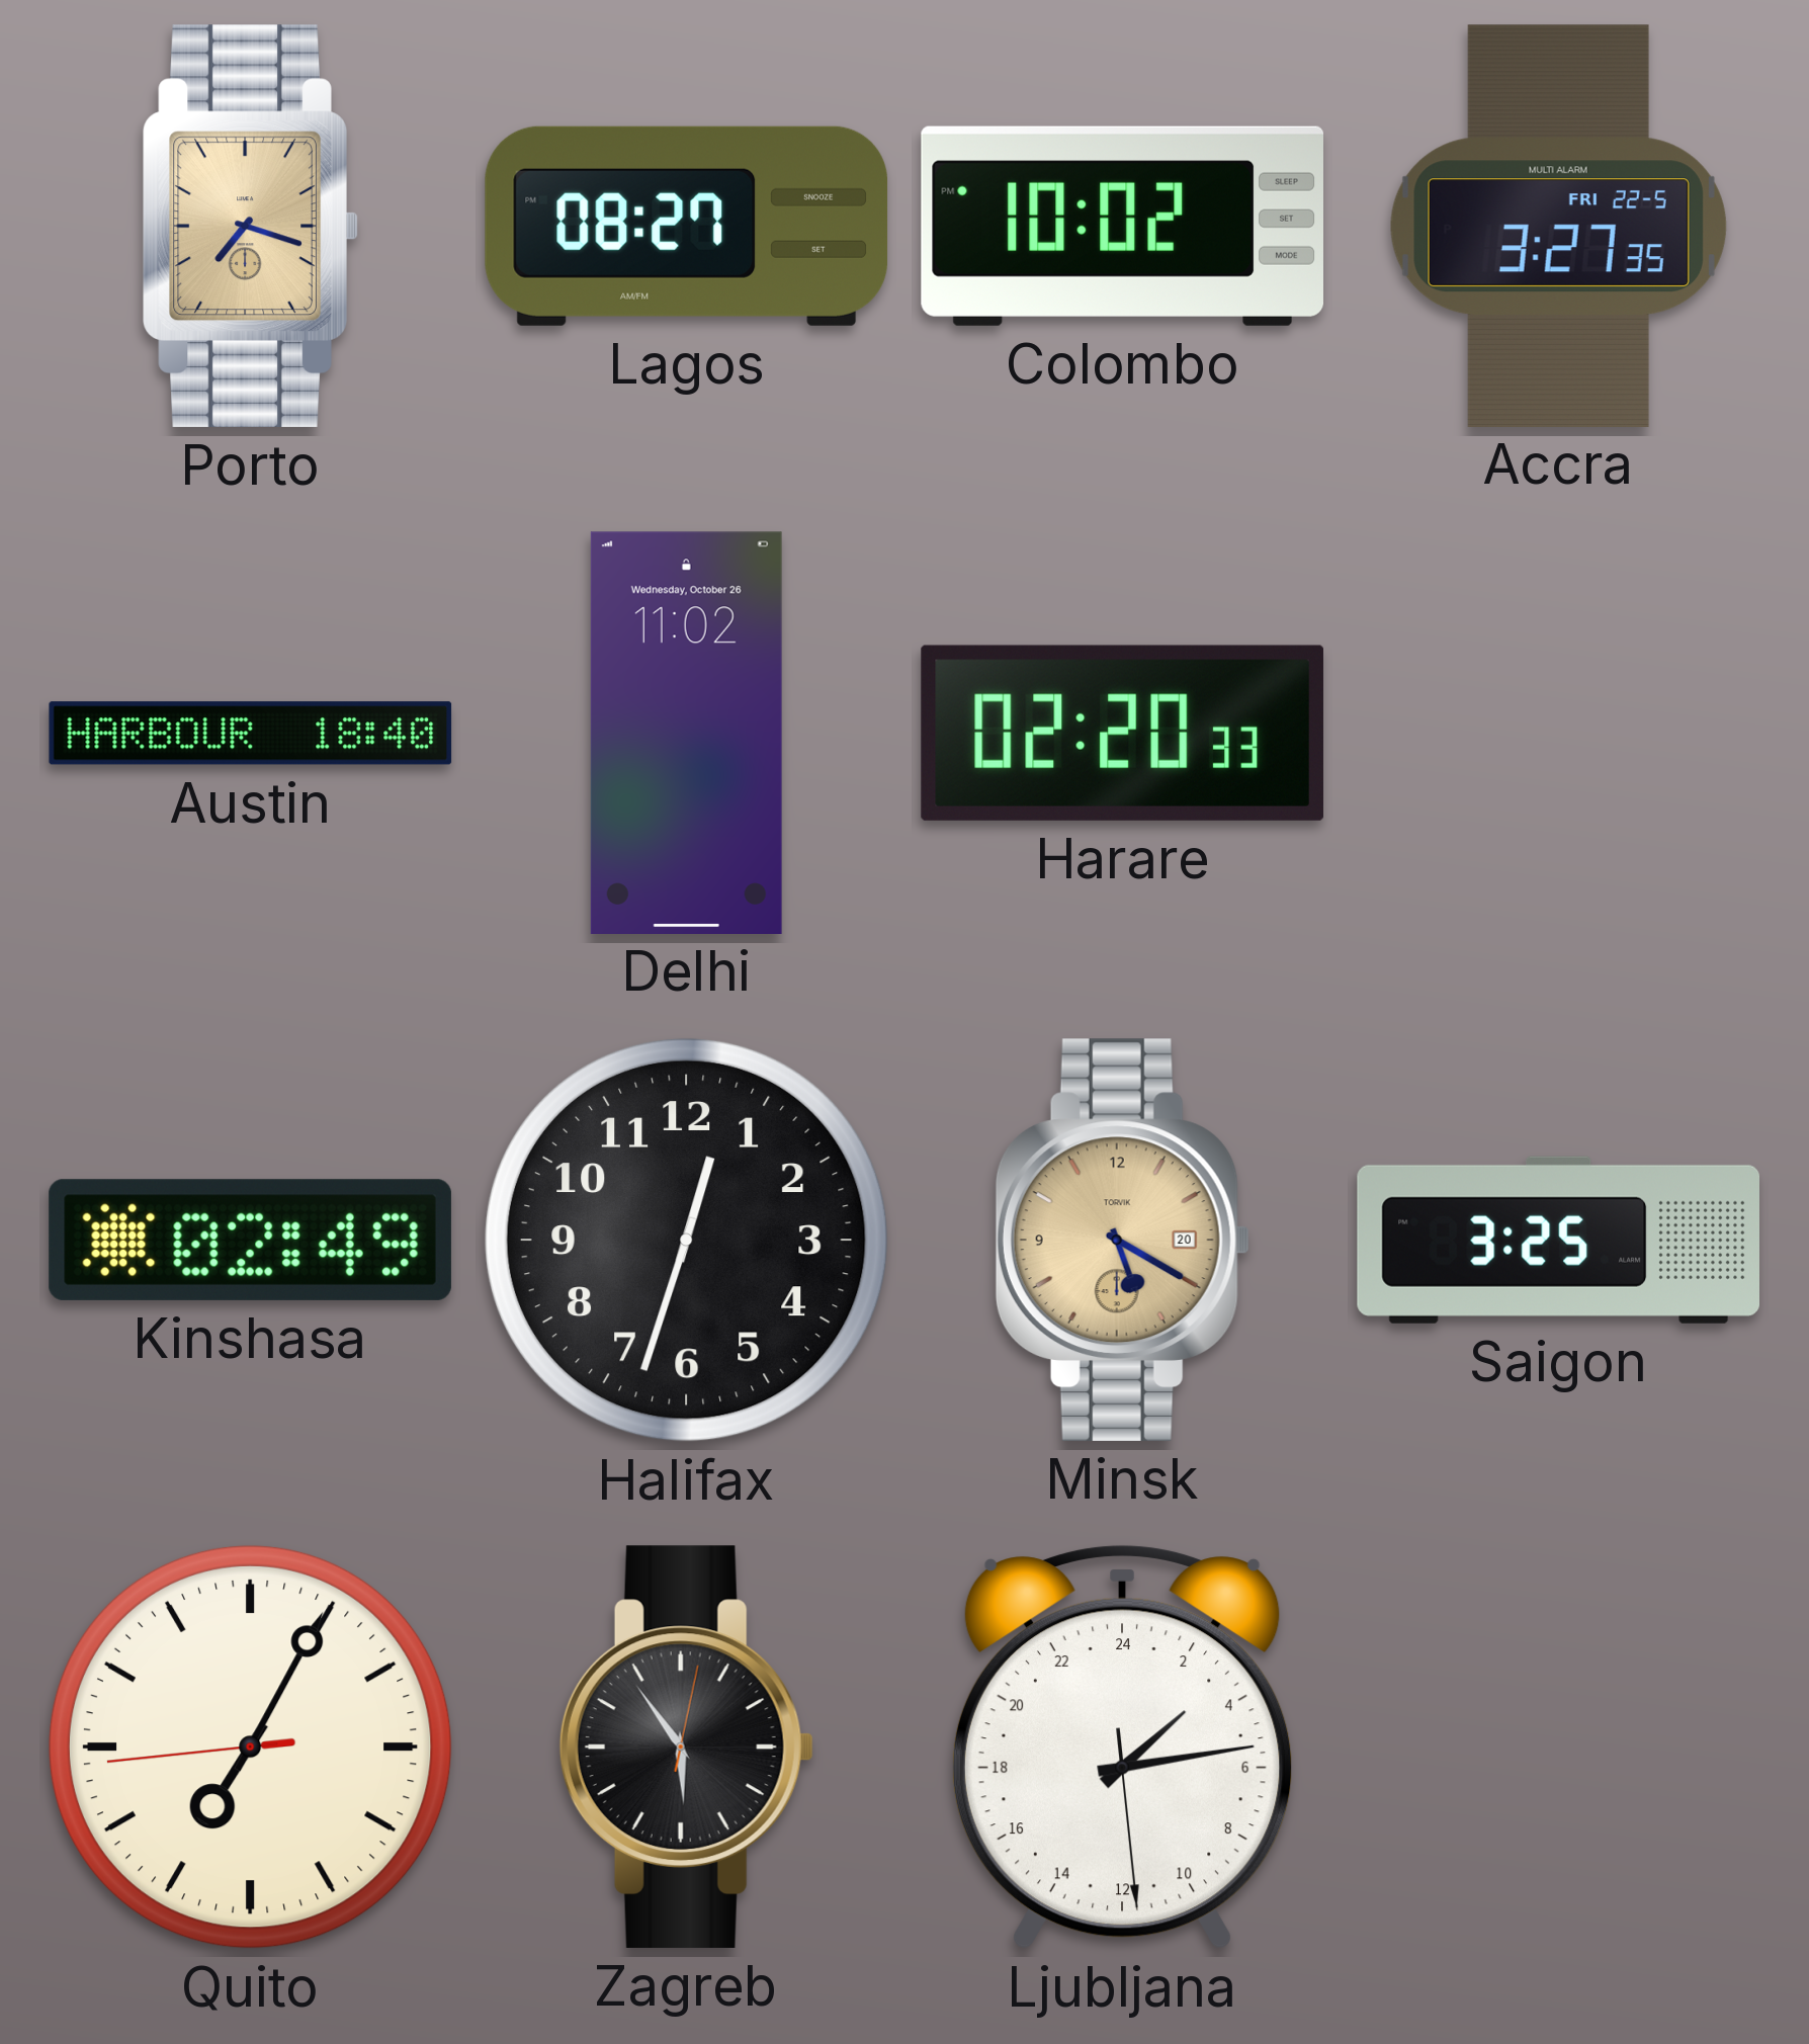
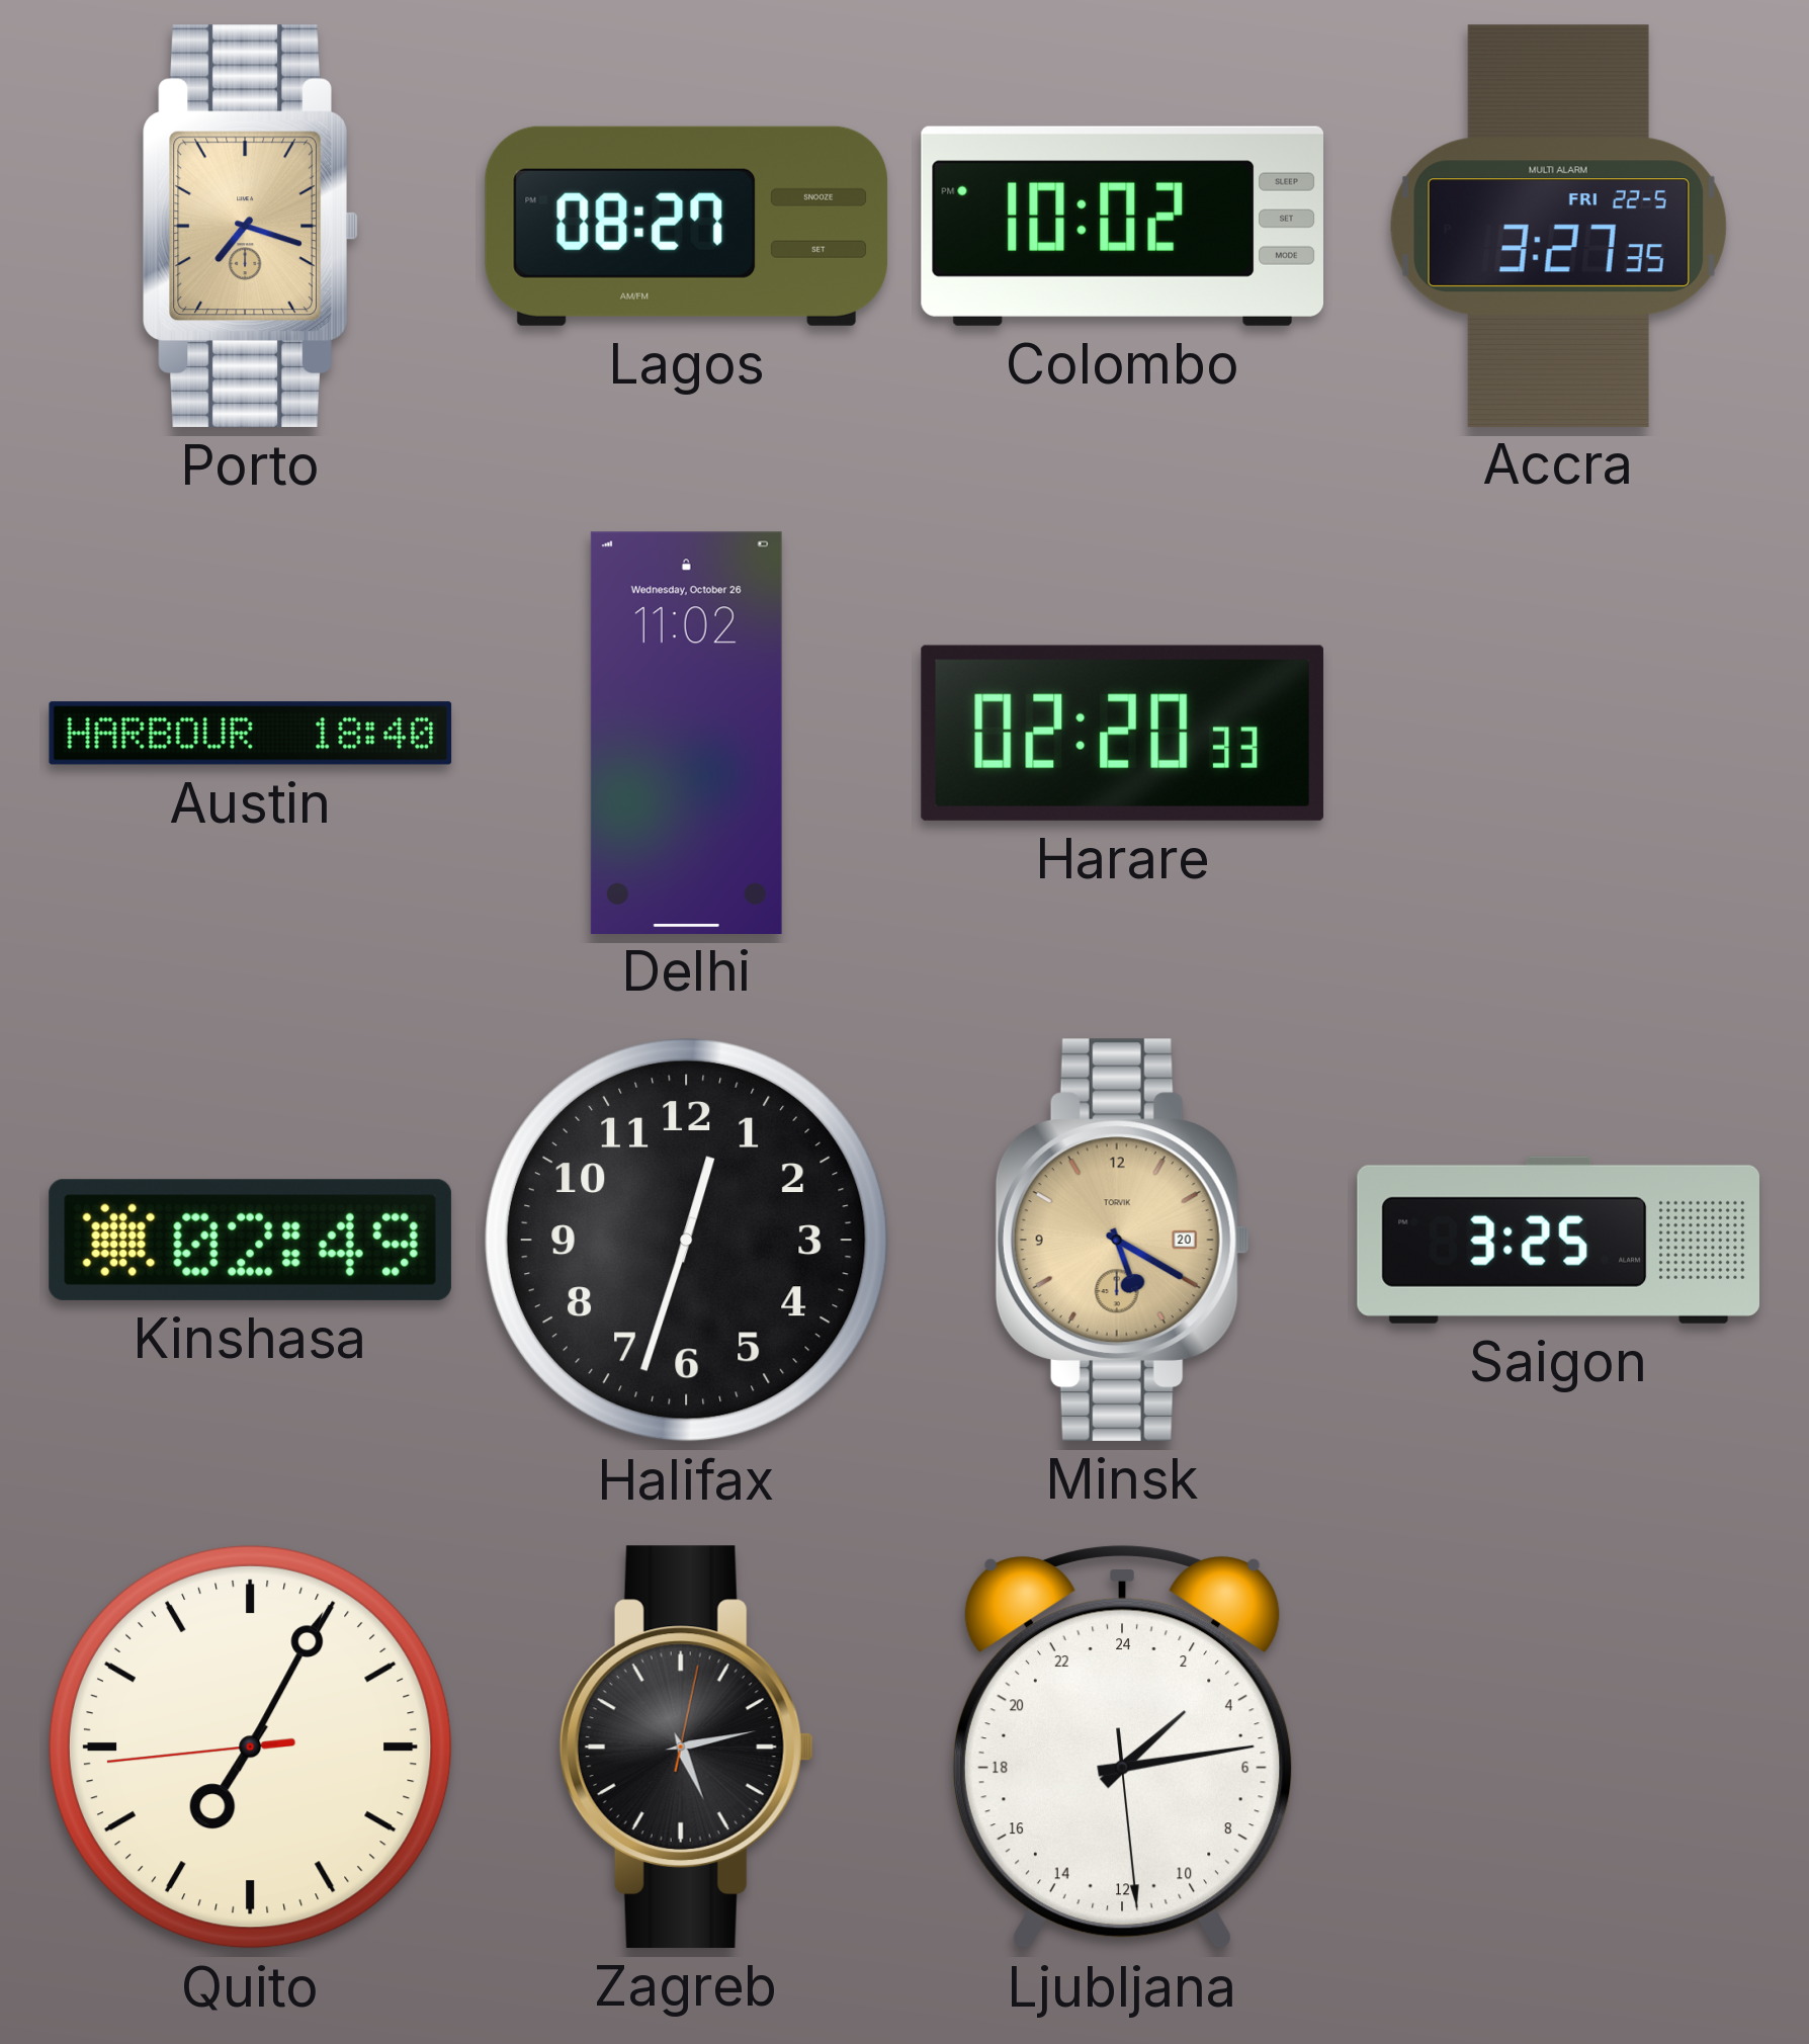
Zagreb: 5:54 -> 5:13 (686, 1747)
